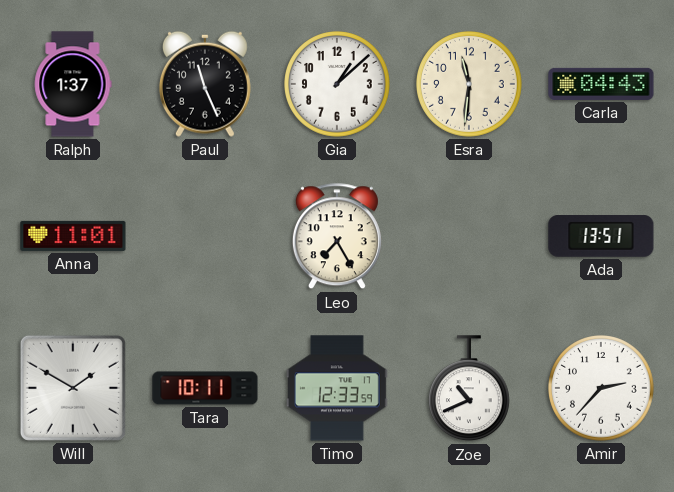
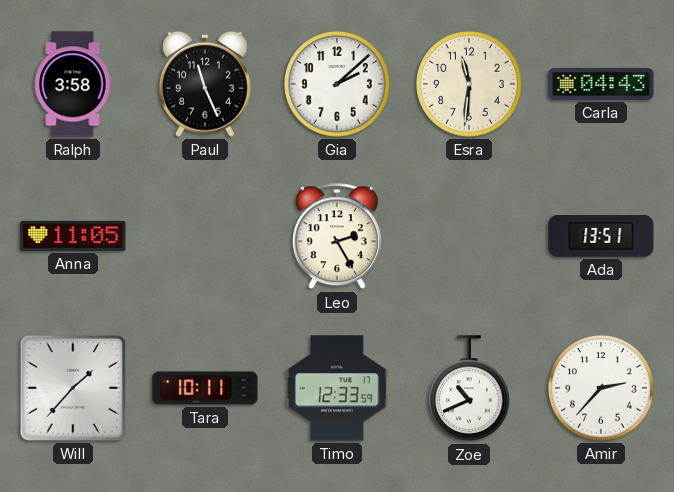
Ralph: 1:37 -> 3:58 (73, 84)
Gia: 1:08 -> 2:08 (338, 85)
Anna: 11:01 -> 11:05 (73, 236)
Leo: 7:25 -> 2:25 (337, 237)
Will: 1:50 -> 1:37 (73, 388)
